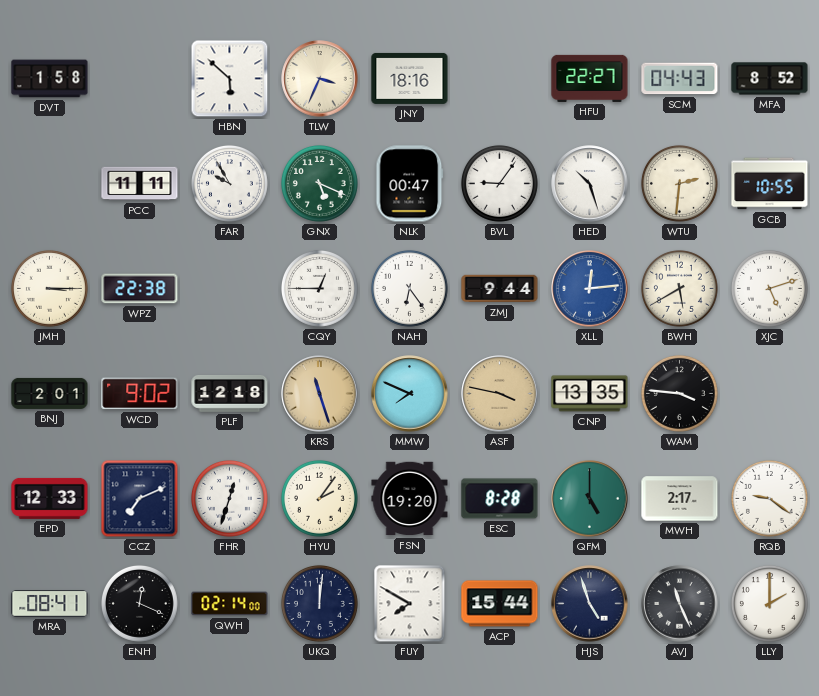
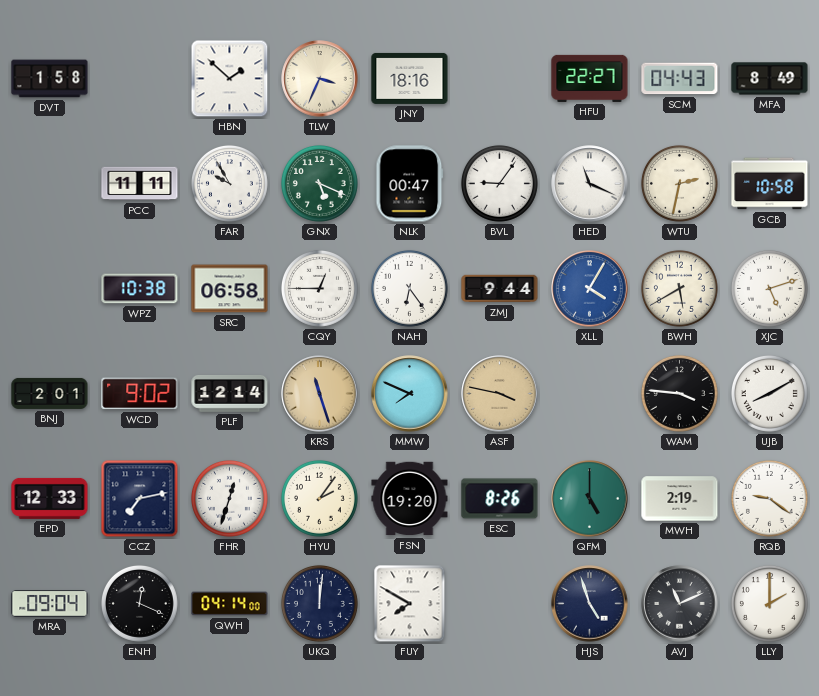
HBN: 5:52 -> 1:52 (230, 79)
MFA: 8:52 -> 8:49 (770, 79)
HED: 10:27 -> 11:19 (590, 184)
WTU: 2:31 -> 2:32 (679, 183)
GCB: 10:55 -> 10:58 (770, 184)
JMH: 3:15 -> none (49, 288)
WPZ: 22:38 -> 10:38 (140, 289)
SRC: none -> 06:58 (230, 289)
XLL: 12:14 -> 4:05 (590, 289)
PLF: 12:18 -> 12:14 (230, 394)
CNP: 13:35 -> none (590, 394)
UJB: none -> 8:10 (769, 393)
CCZ: 7:11 -> 7:13 (140, 499)
ESC: 8:28 -> 8:26 (500, 499)
MWH: 2:17 -> 2:19 (680, 499)
MRA: 08:41 -> 09:04 (50, 604)
QWH: 02:14 -> 04:14 (230, 604)
ACP: 15:44 -> none (500, 604)
AVJ: 11:26 -> 11:11 (680, 604)
